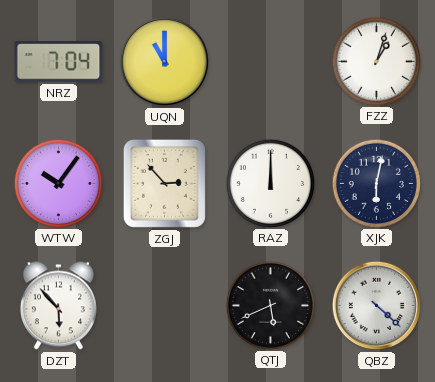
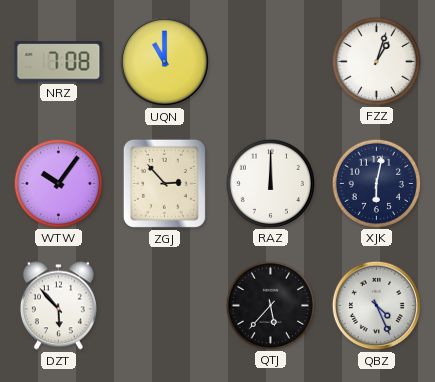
NRZ: 7:04 -> 7:08 (59, 62)
QTJ: 5:41 -> 5:37 (270, 305)
QBZ: 4:22 -> 4:26 (376, 305)
